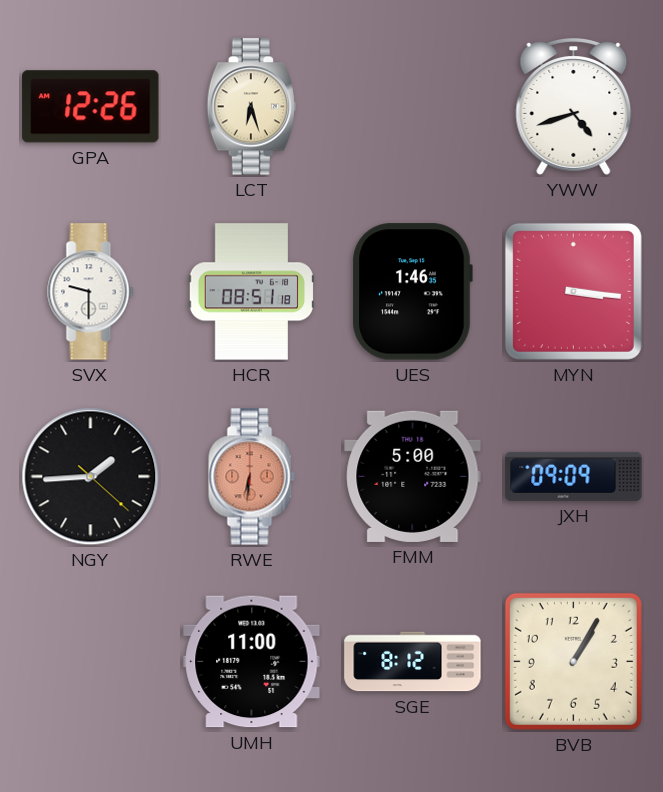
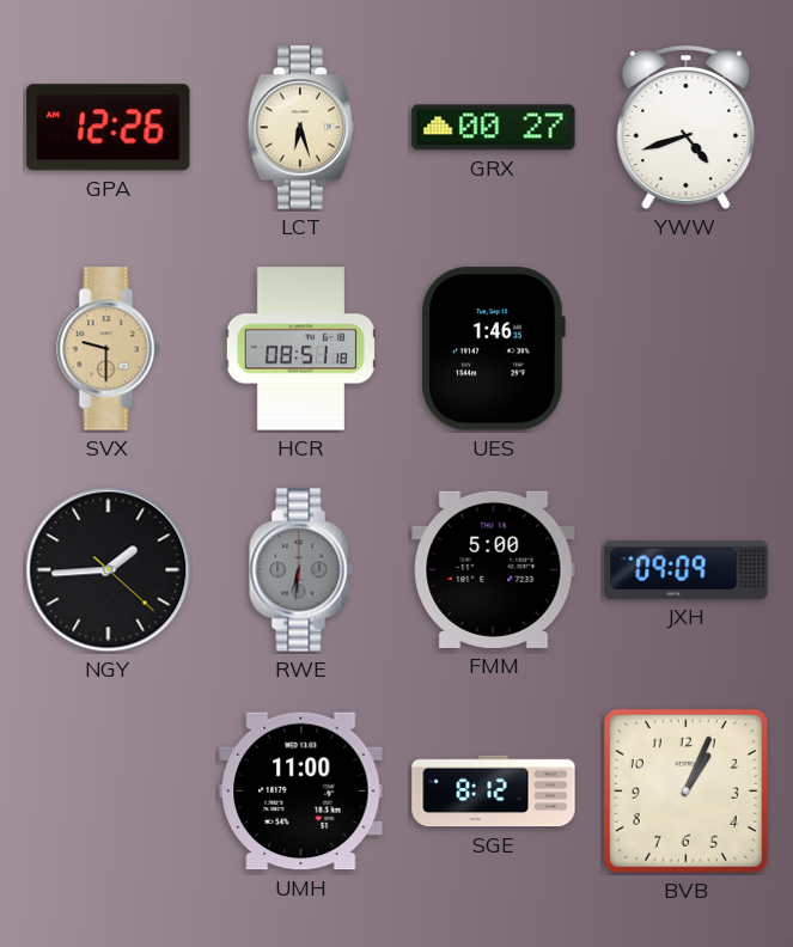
GRX: none -> 00:27 (494, 128)
SVX dial: white -> champagne (109, 349)
MYN: 3:16 -> none (573, 291)
RWE dial: salmon -> grey (301, 570)
BVB: 1:05 -> 1:04 (685, 790)
